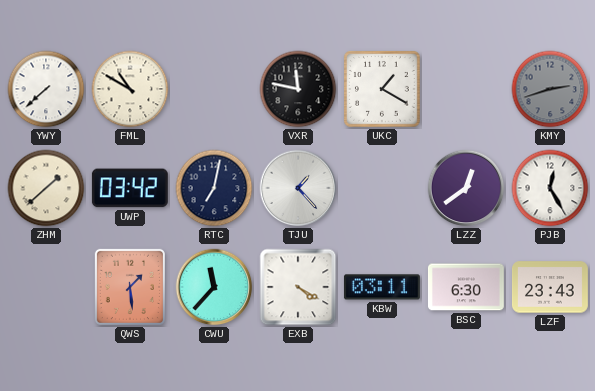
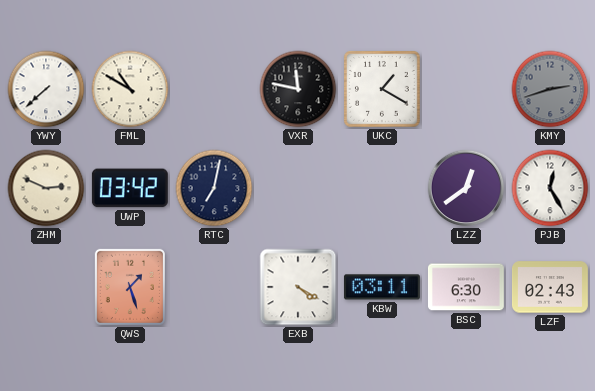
ZHM: 1:38 -> 2:49 (46, 188)
TJU: 1:23 -> none (298, 188)
QWS: 1:29 -> 1:27 (130, 287)
CWU: 11:37 -> none (214, 287)
LZF: 23:43 -> 02:43 (550, 287)
